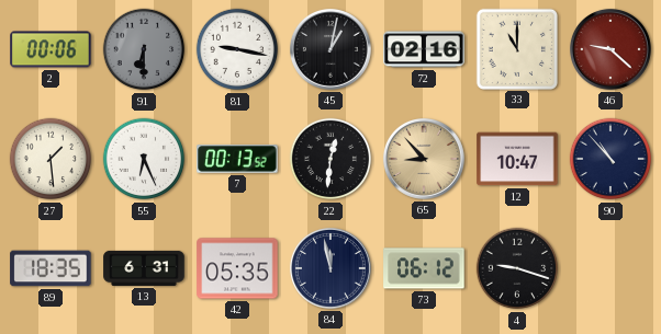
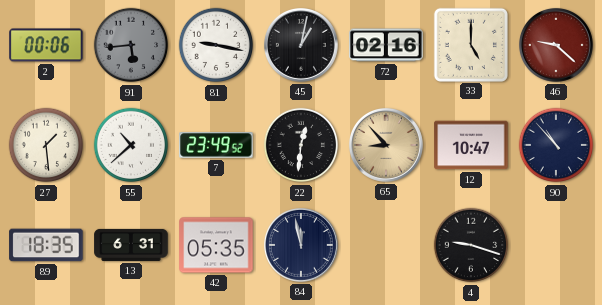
91: 6:30 -> 5:44 (131, 45)
33: 11:00 -> 5:00 (470, 44)
55: 6:26 -> 10:38 (131, 145)
7: 00:13 -> 23:49 (216, 145)
73: 06:12 -> none (424, 268)
